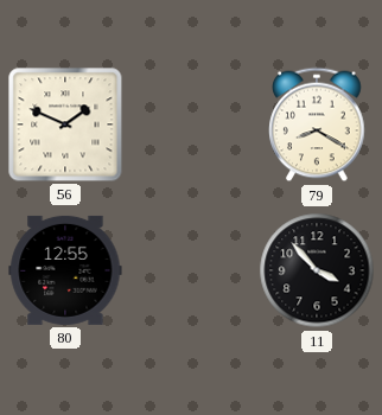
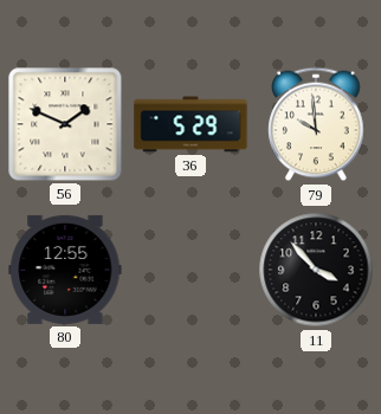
36: none -> 5:29 (190, 124)
79: 8:20 -> 9:59 (316, 124)
